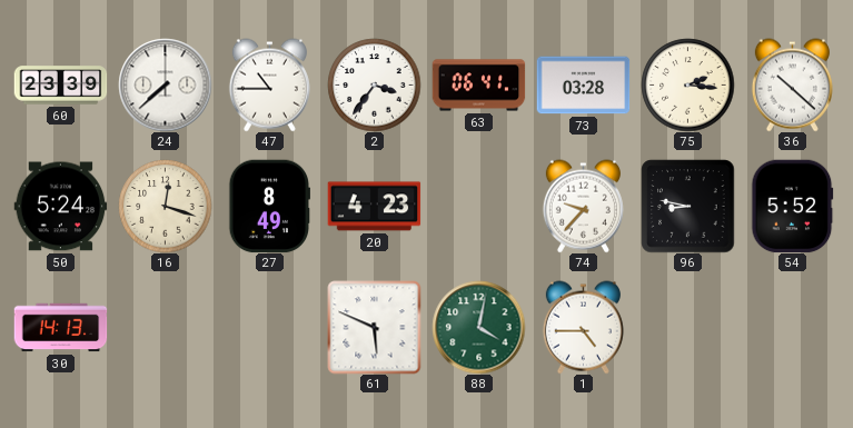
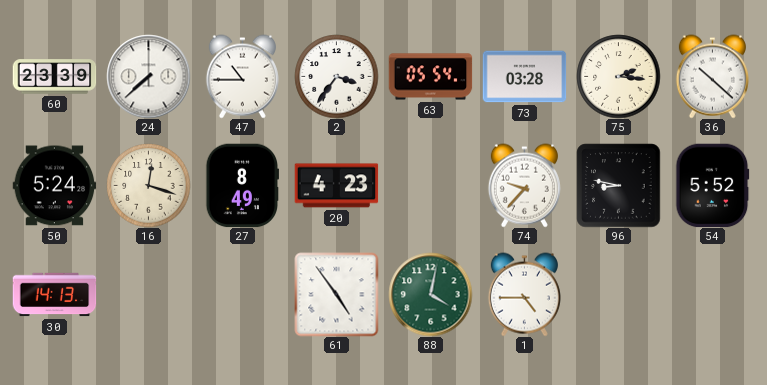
63: 06:41 -> 05:54 (430, 77)
61: 5:49 -> 4:54 (336, 294)
